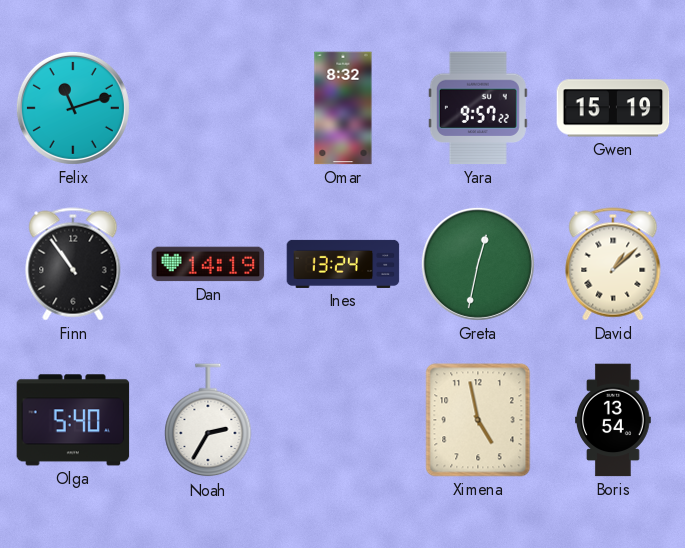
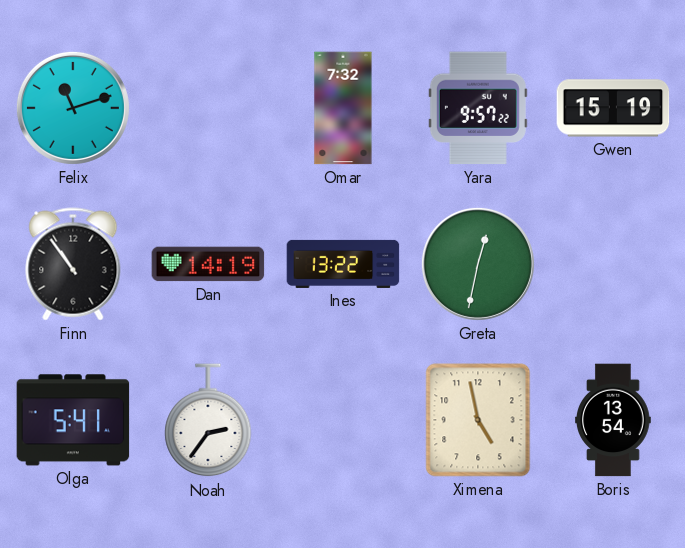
Omar: 8:32 -> 7:32 (343, 108)
Ines: 13:24 -> 13:22 (343, 264)
David: 1:08 -> none (613, 264)
Olga: 5:40 -> 5:41 (73, 420)
Noah: 2:35 -> 2:36 (208, 421)
